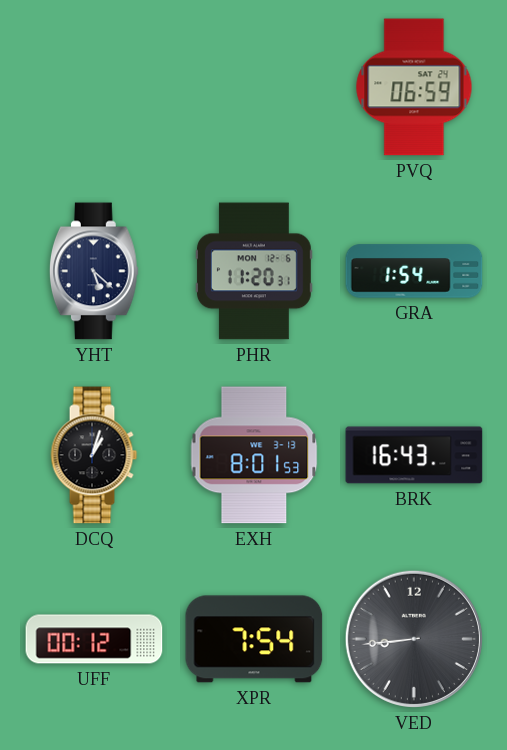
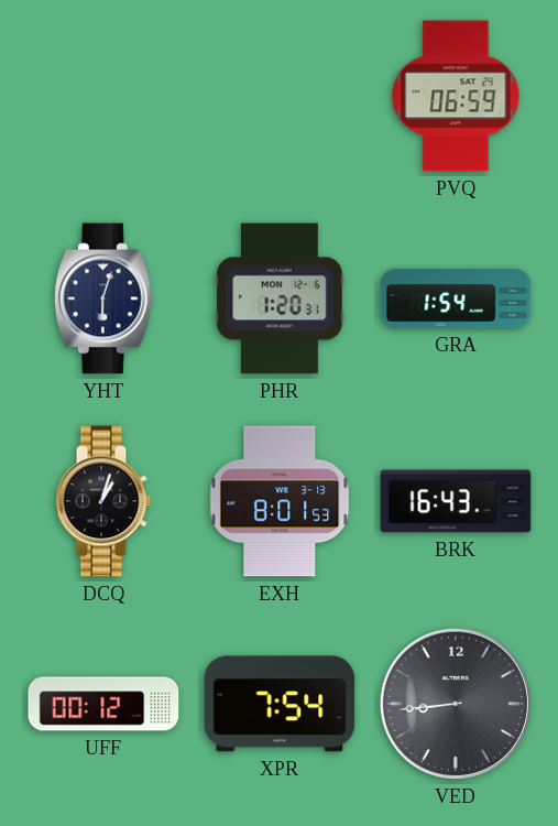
YHT: 5:22 -> 6:03 (103, 298)
PHR: 11:20 -> 1:20 (280, 298)
